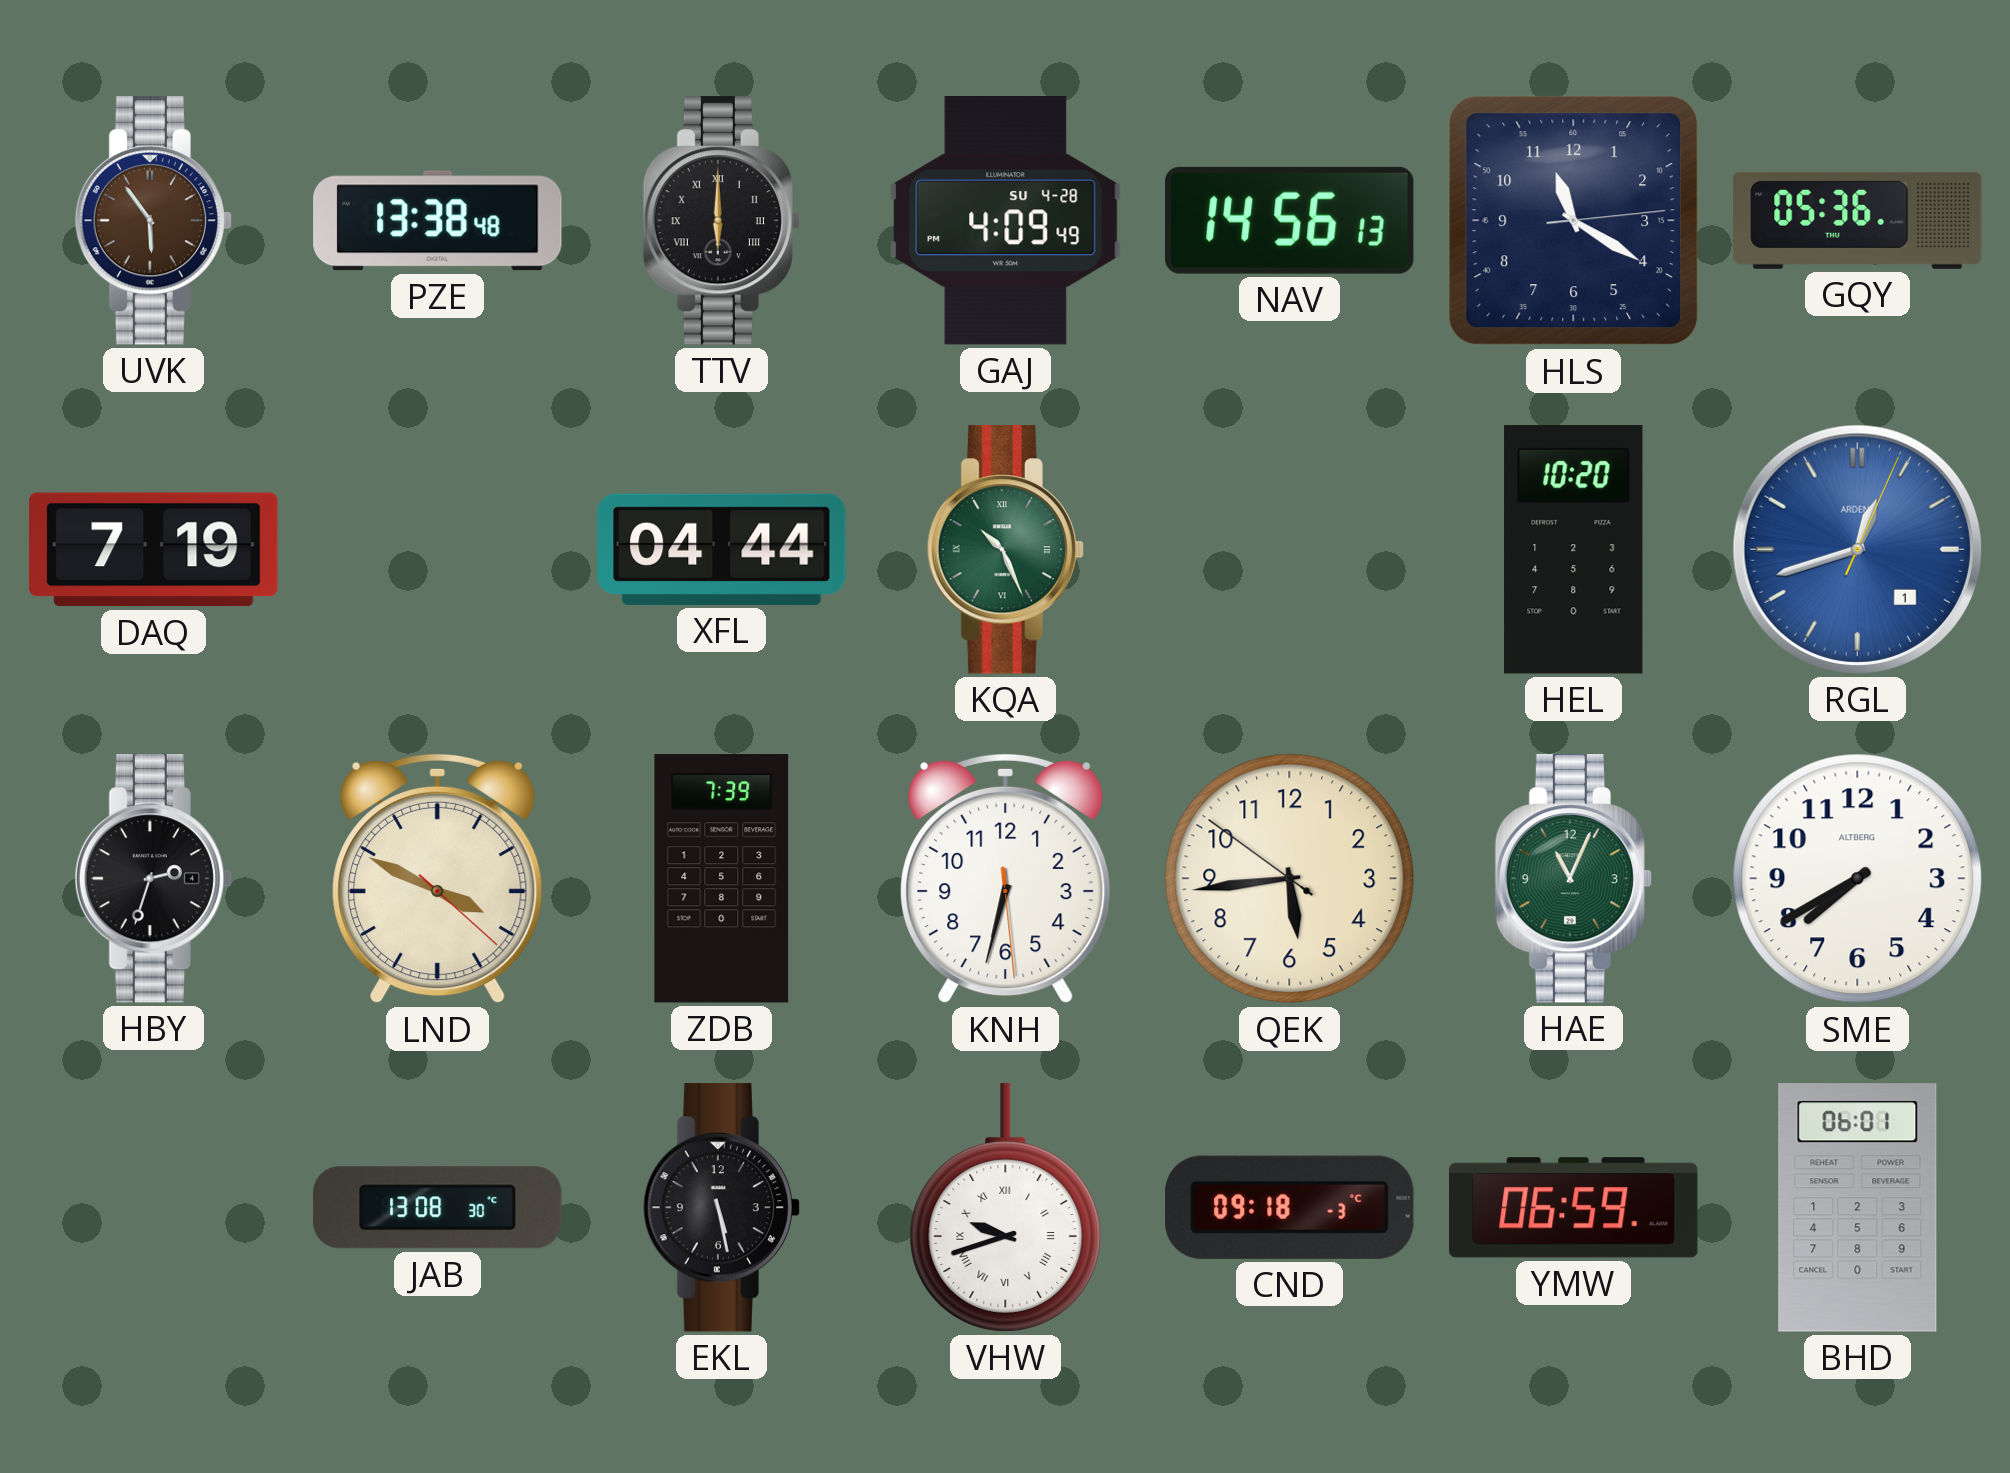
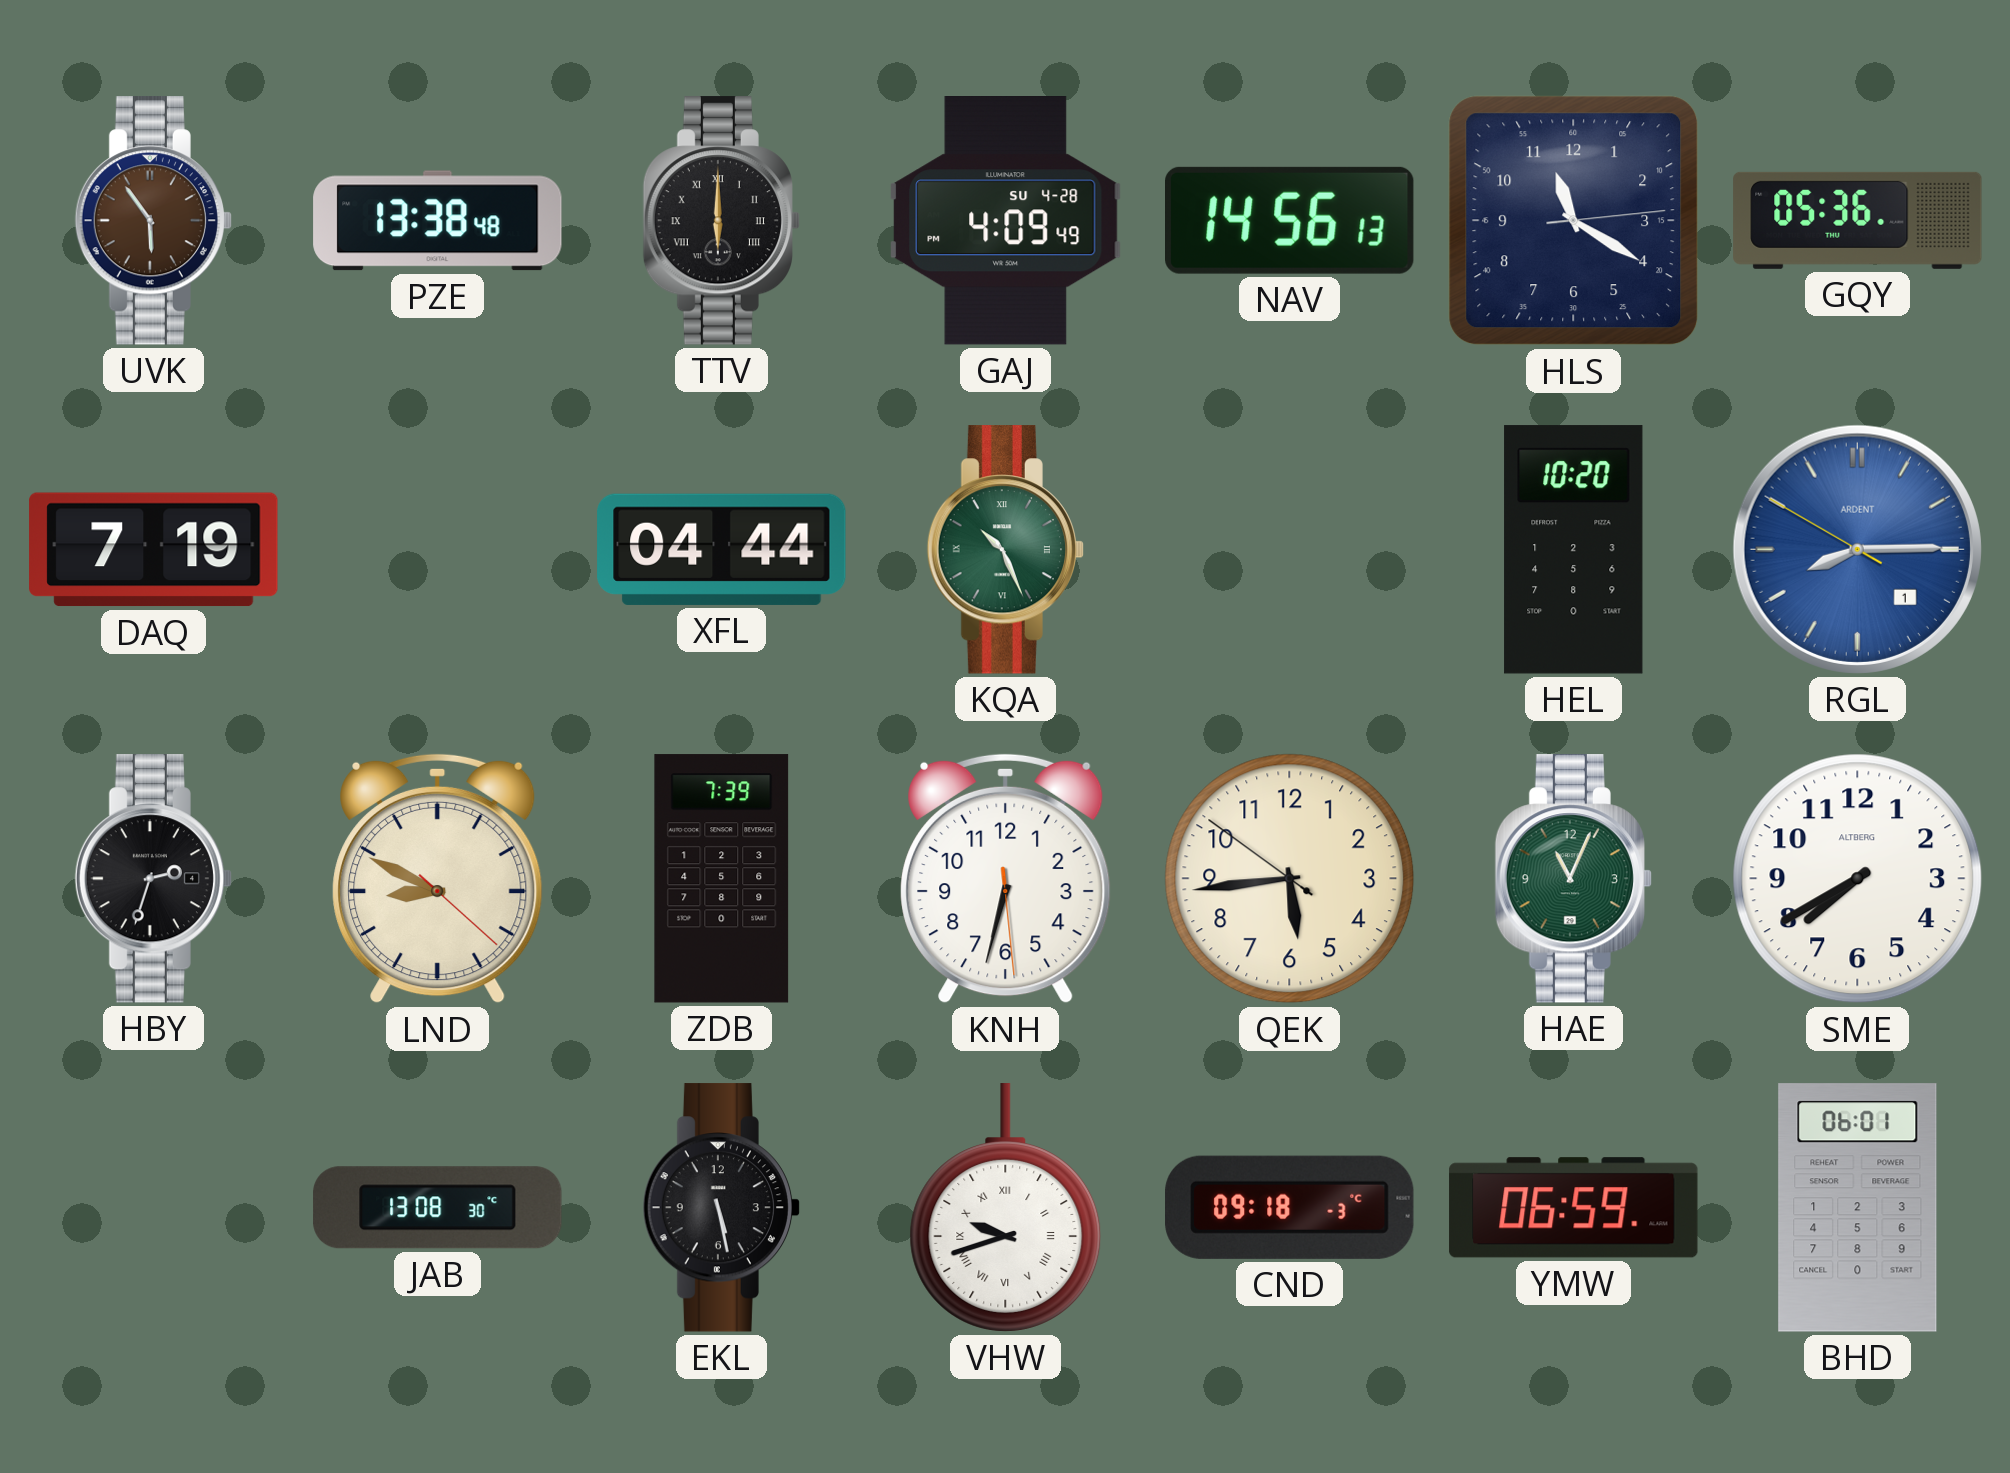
RGL: 12:42 -> 8:14 (1857, 549)
LND: 3:49 -> 8:49 (438, 879)
